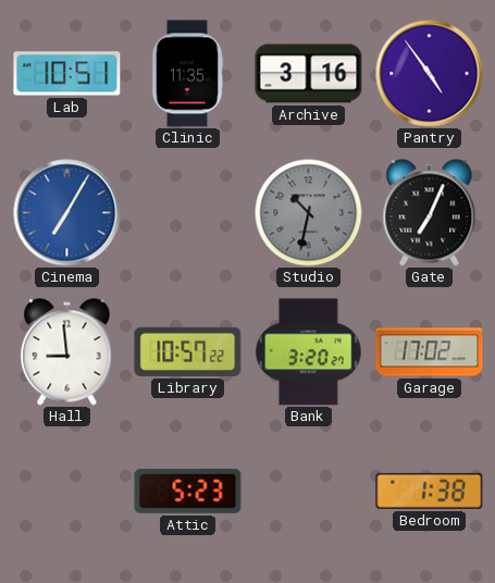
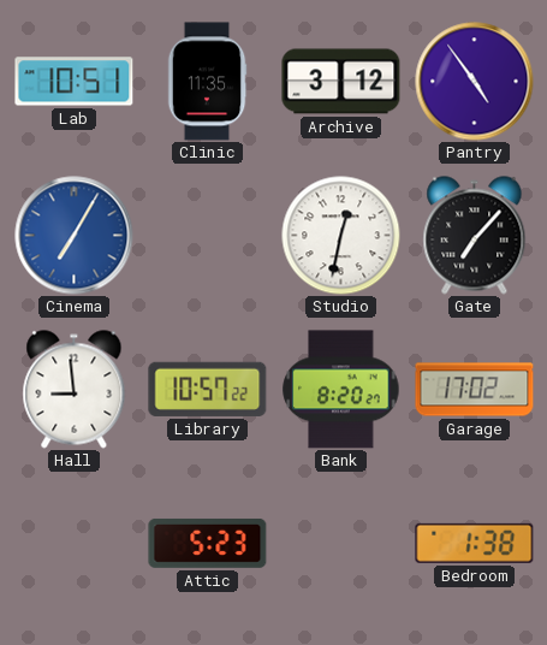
Archive: 3:16 -> 3:12 (341, 82)
Studio: 10:32 -> 12:32 (341, 236)
Studio dial: grey -> white (341, 236)
Gate: 7:04 -> 7:07 (475, 236)
Bank: 3:20 -> 8:20 (341, 390)
